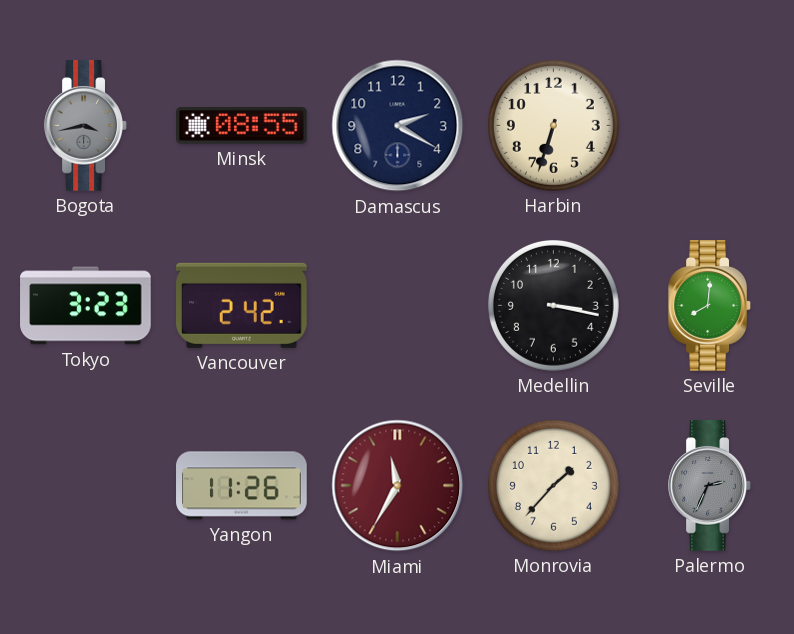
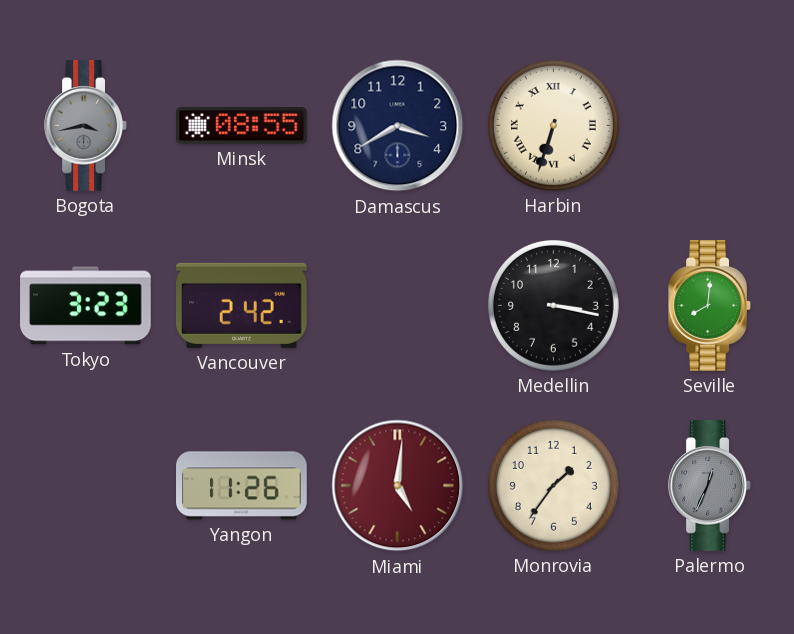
Damascus: 2:20 -> 3:40 (398, 126)
Harbin numerals: Arabic -> Roman (553, 125)
Miami: 11:35 -> 5:01 (398, 486)
Monrovia: 1:37 -> 1:36 (553, 485)
Palermo: 2:34 -> 12:34 (710, 486)
